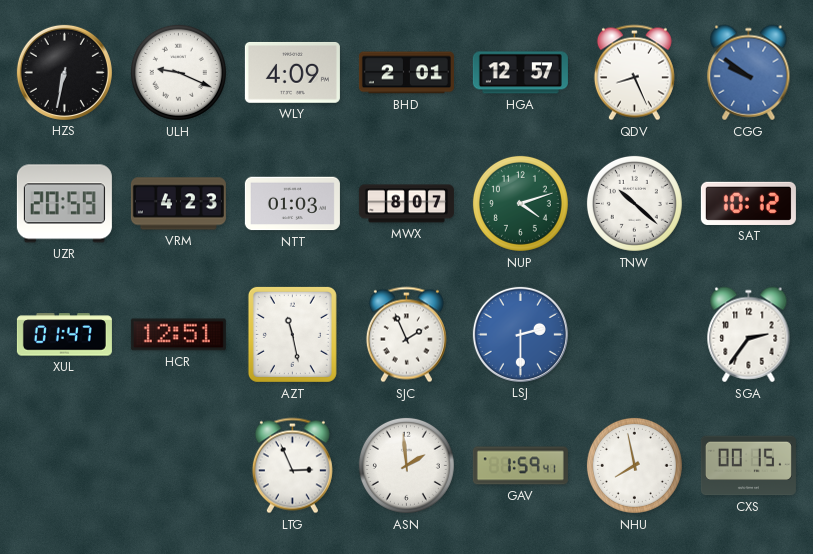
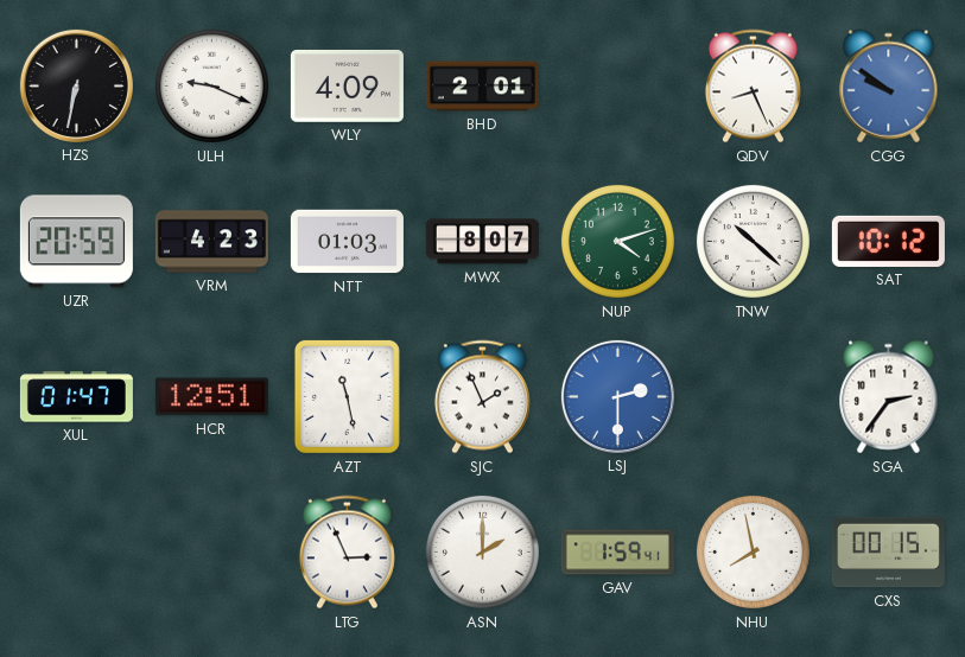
HGA: 12:57 -> none (520, 73)
ASN: 1:59 -> 2:00 (482, 551)
